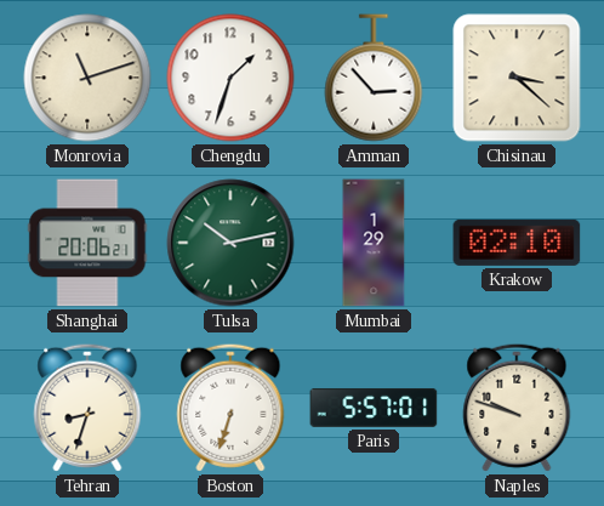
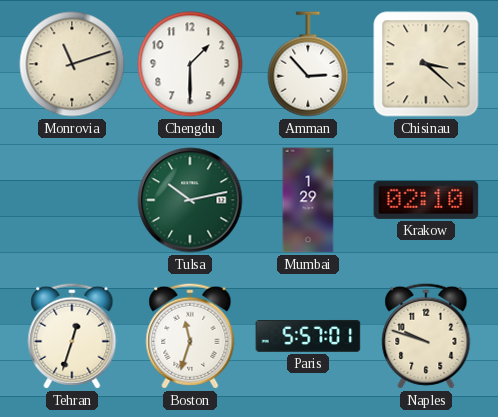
Chengdu: 1:33 -> 1:30 (190, 64)
Shanghai: 20:06 -> none (87, 243)
Tehran: 8:33 -> 12:33 (72, 336)
Boston: 6:33 -> 11:33 (190, 336)
